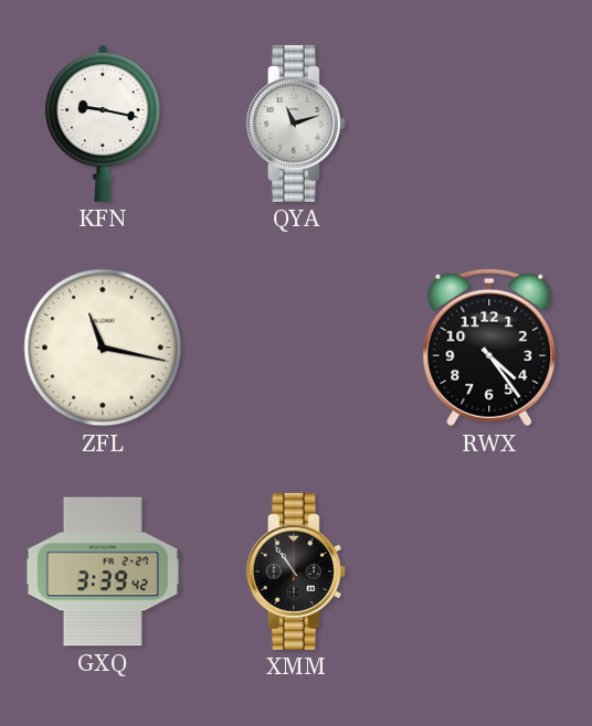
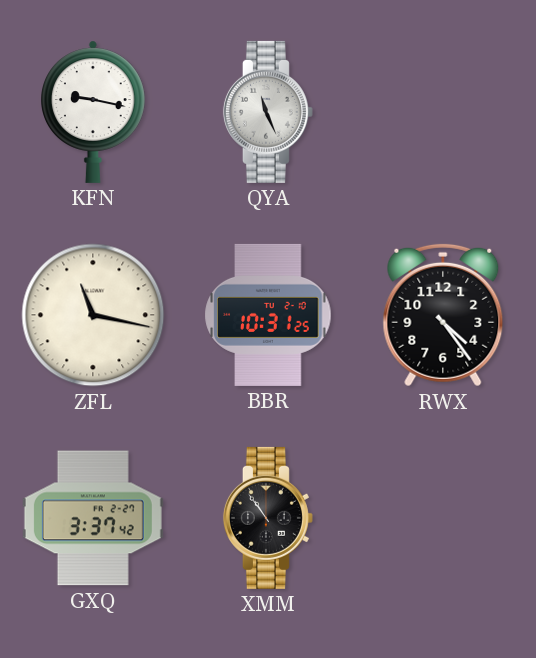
QYA: 11:12 -> 11:26 (268, 112)
BBR: none -> 10:31 (268, 315)
GXQ: 3:39 -> 3:37 (93, 518)
